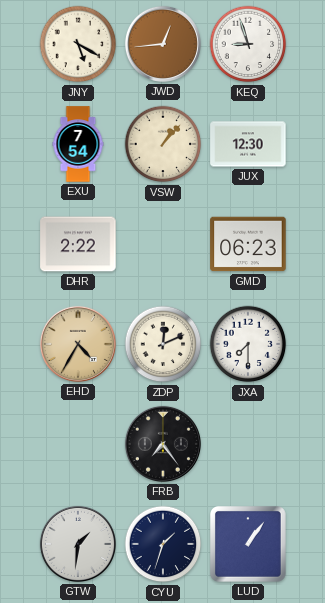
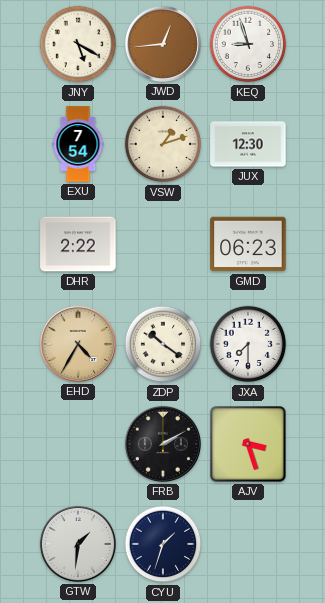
VSW: 1:07 -> 1:12 (163, 144)
ZDP: 12:11 -> 10:21 (163, 344)
FRB: 7:24 -> 2:10 (163, 444)
AJV: none -> 3:27 (248, 444)
LUD: 1:06 -> none (249, 545)
